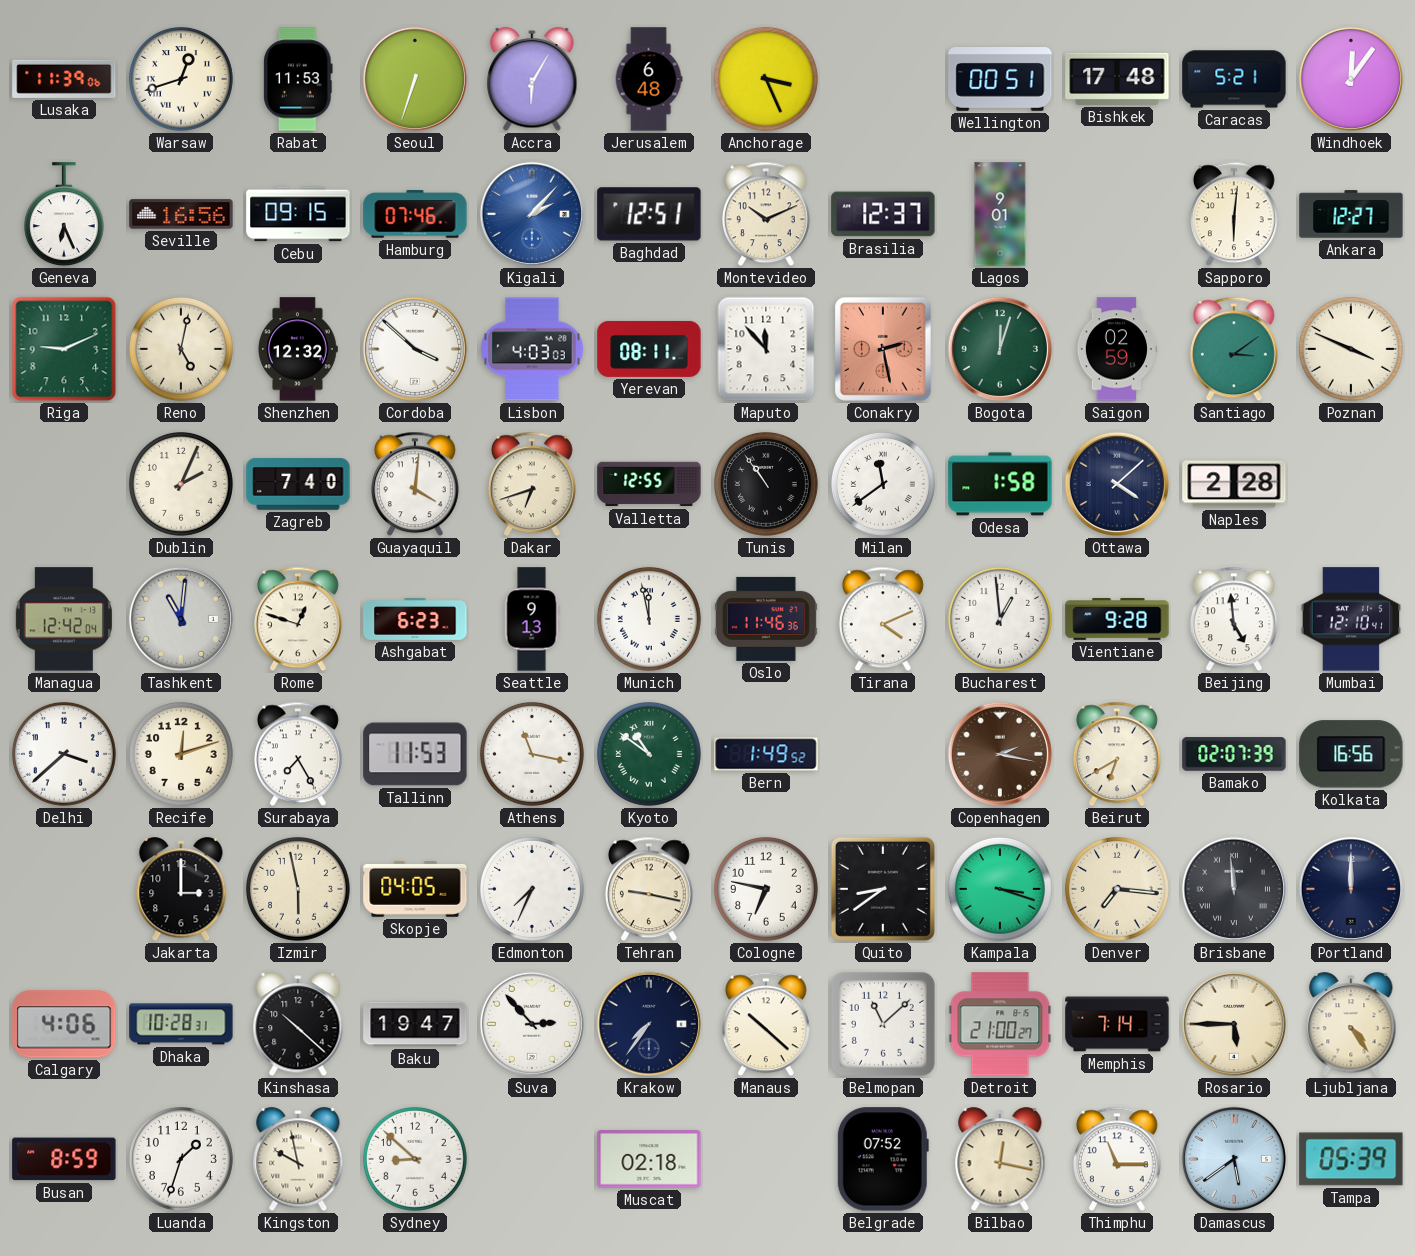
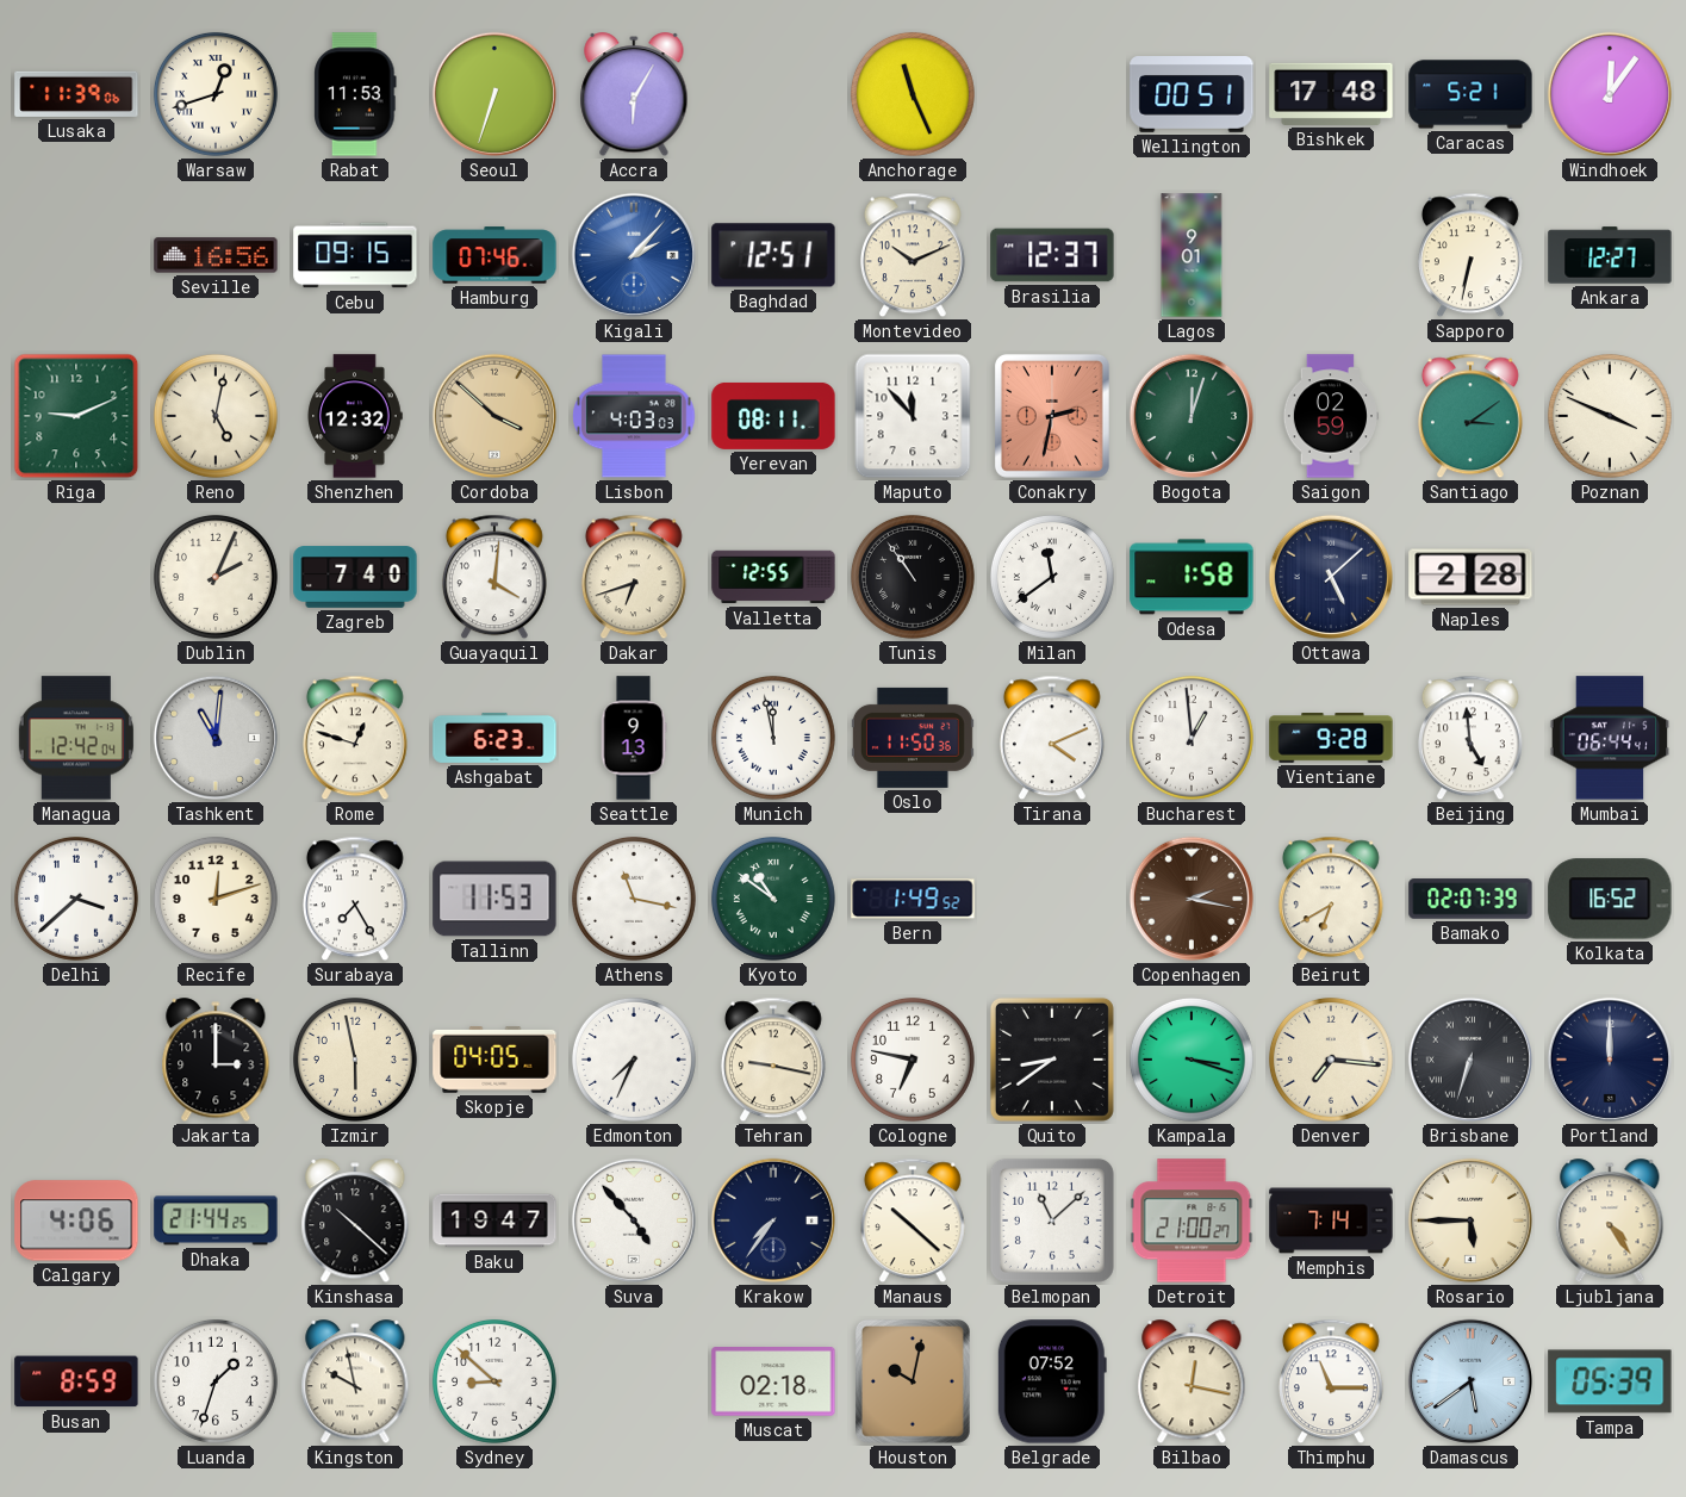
Jerusalem: 6:48 -> none (649, 79)
Anchorage: 3:26 -> 11:26 (913, 94)
Geneva: 6:26 -> none (64, 215)
Sapporo: 6:01 -> 6:32 (1470, 255)
Cordoba dial: white -> champagne (494, 416)
Conakry: 2:28 -> 2:32 (1052, 416)
Ottawa: 4:08 -> 5:08 (1331, 577)
Oslo: 11:46 -> 11:50 (913, 738)
Mumbai: 12:10 -> 06:44 (1610, 738)
Kolkata: 16:56 -> 16:52 (1610, 899)
Brisbane: 11:59 -> 6:33 (1470, 1060)
Dhaka: 10:28 -> 21:44 (216, 1220)
Suva: 2:53 -> 4:53 (634, 1220)
Houston: none -> 10:02 (913, 1381)
